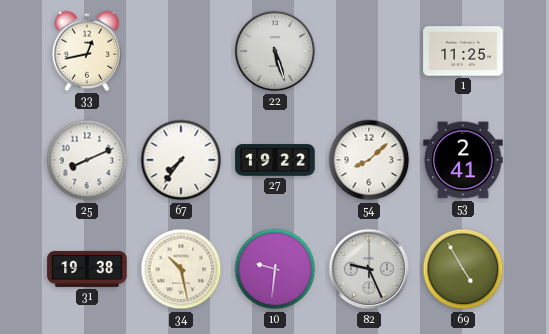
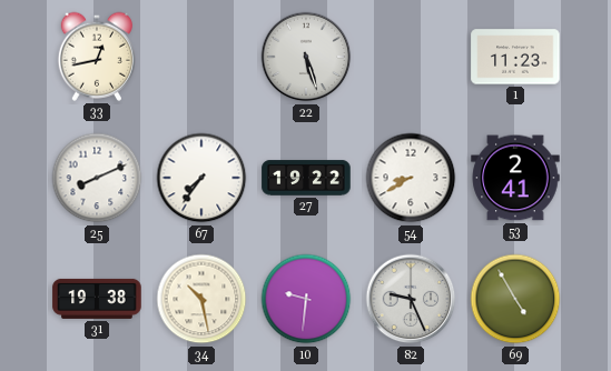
1: 11:25 -> 11:23 (515, 57)
54: 8:08 -> 8:40 (411, 178)
